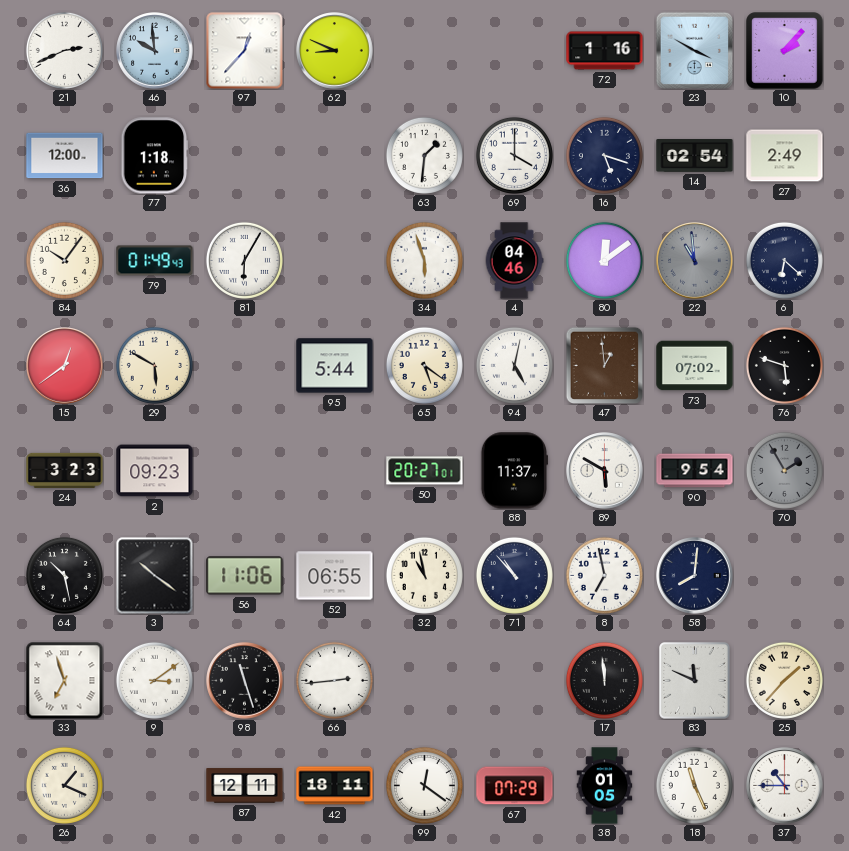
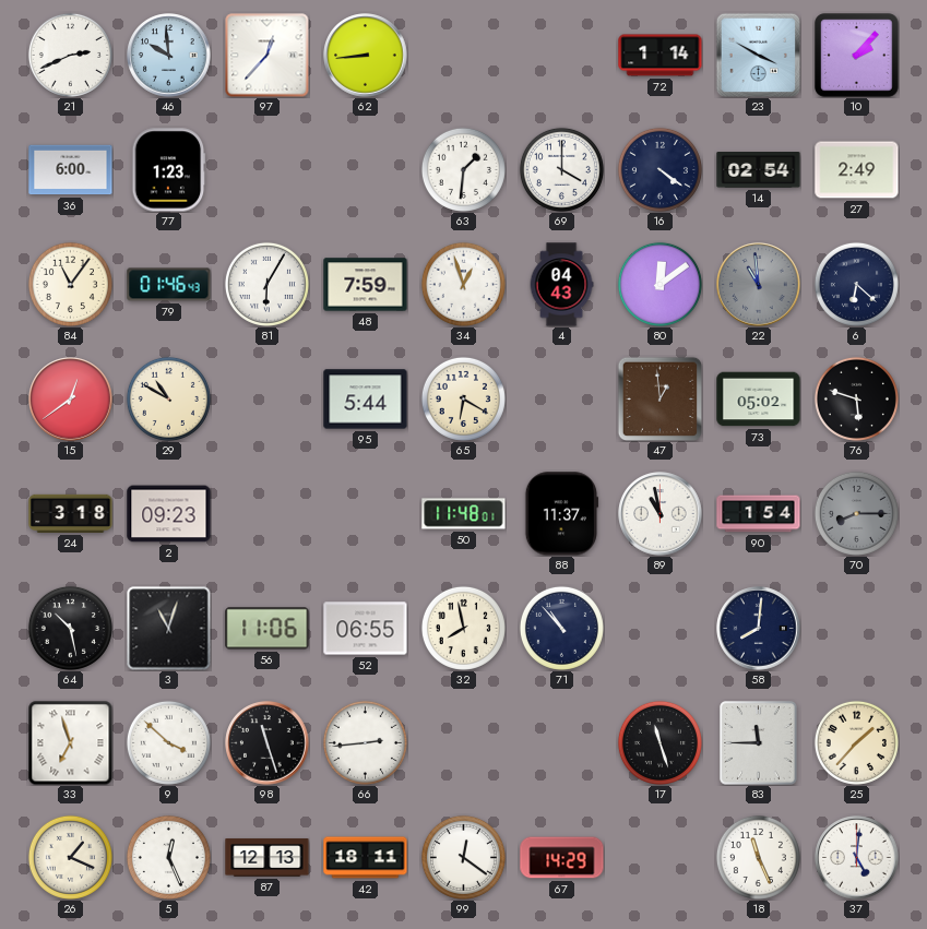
62: 8:49 -> 8:44 (366, 56)
72: 1:16 -> 1:14 (661, 56)
36: 12:00 -> 6:00 (71, 170)
77: 1:18 -> 1:23 (169, 170)
16: 5:18 -> 4:21 (659, 169)
84: 10:06 -> 11:06 (70, 284)
79: 01:49 -> 01:46 (169, 285)
48: none -> 7:59 (366, 285)
34: 5:57 -> 12:57 (463, 284)
4: 04:46 -> 04:43 (561, 285)
29: 5:50 -> 10:50 (168, 398)
65: 5:21 -> 6:20 (463, 398)
94: 5:02 -> none (514, 365)
73: 07:02 -> 05:02 (759, 400)
24: 3:23 -> 3:18 (71, 513)
50: 20:27 -> 11:48 (464, 514)
89: 5:50 -> 10:58 (661, 514)
90: 9:54 -> 1:54 (759, 514)
70: 1:55 -> 8:15 (856, 513)
3: 10:21 -> 11:03 (169, 629)
32: 10:58 -> 7:58 (463, 628)
8: 6:58 -> none (604, 575)
9: 3:09 -> 3:52 (168, 742)
17: 11:59 -> 11:27 (659, 742)
83: 11:49 -> 11:45 (759, 743)
5: none -> 12:26 (168, 857)
87: 12:11 -> 12:13 (268, 858)
67: 07:29 -> 14:29 (562, 858)
38: 01:05 -> none (605, 786)
37: 10:45 -> 5:01 (857, 858)
